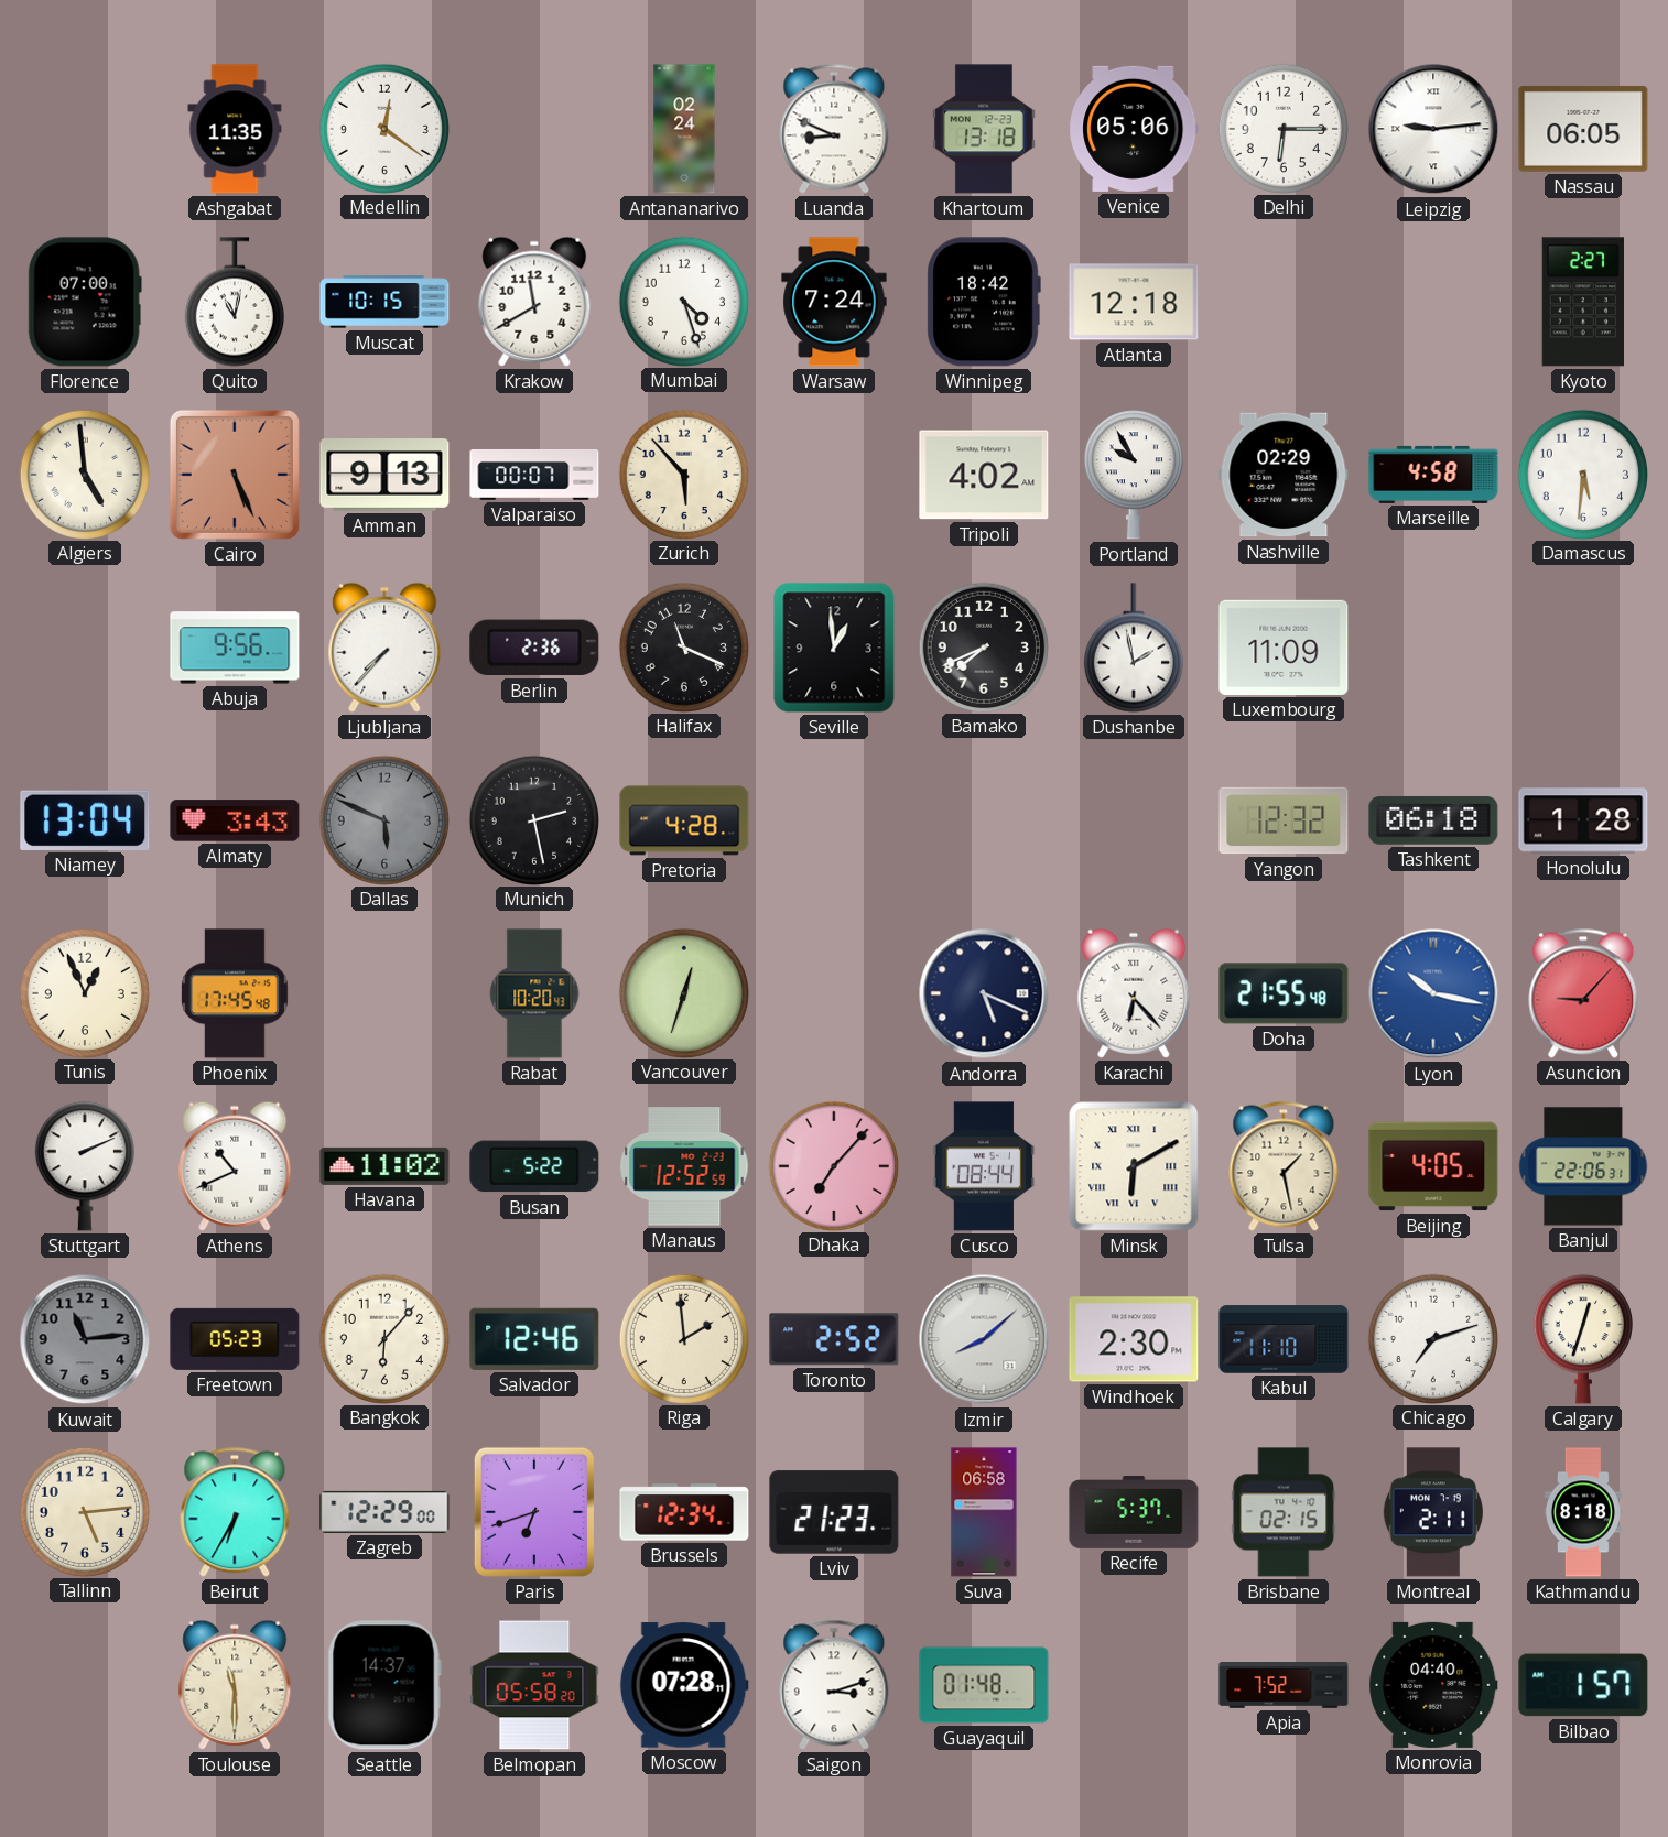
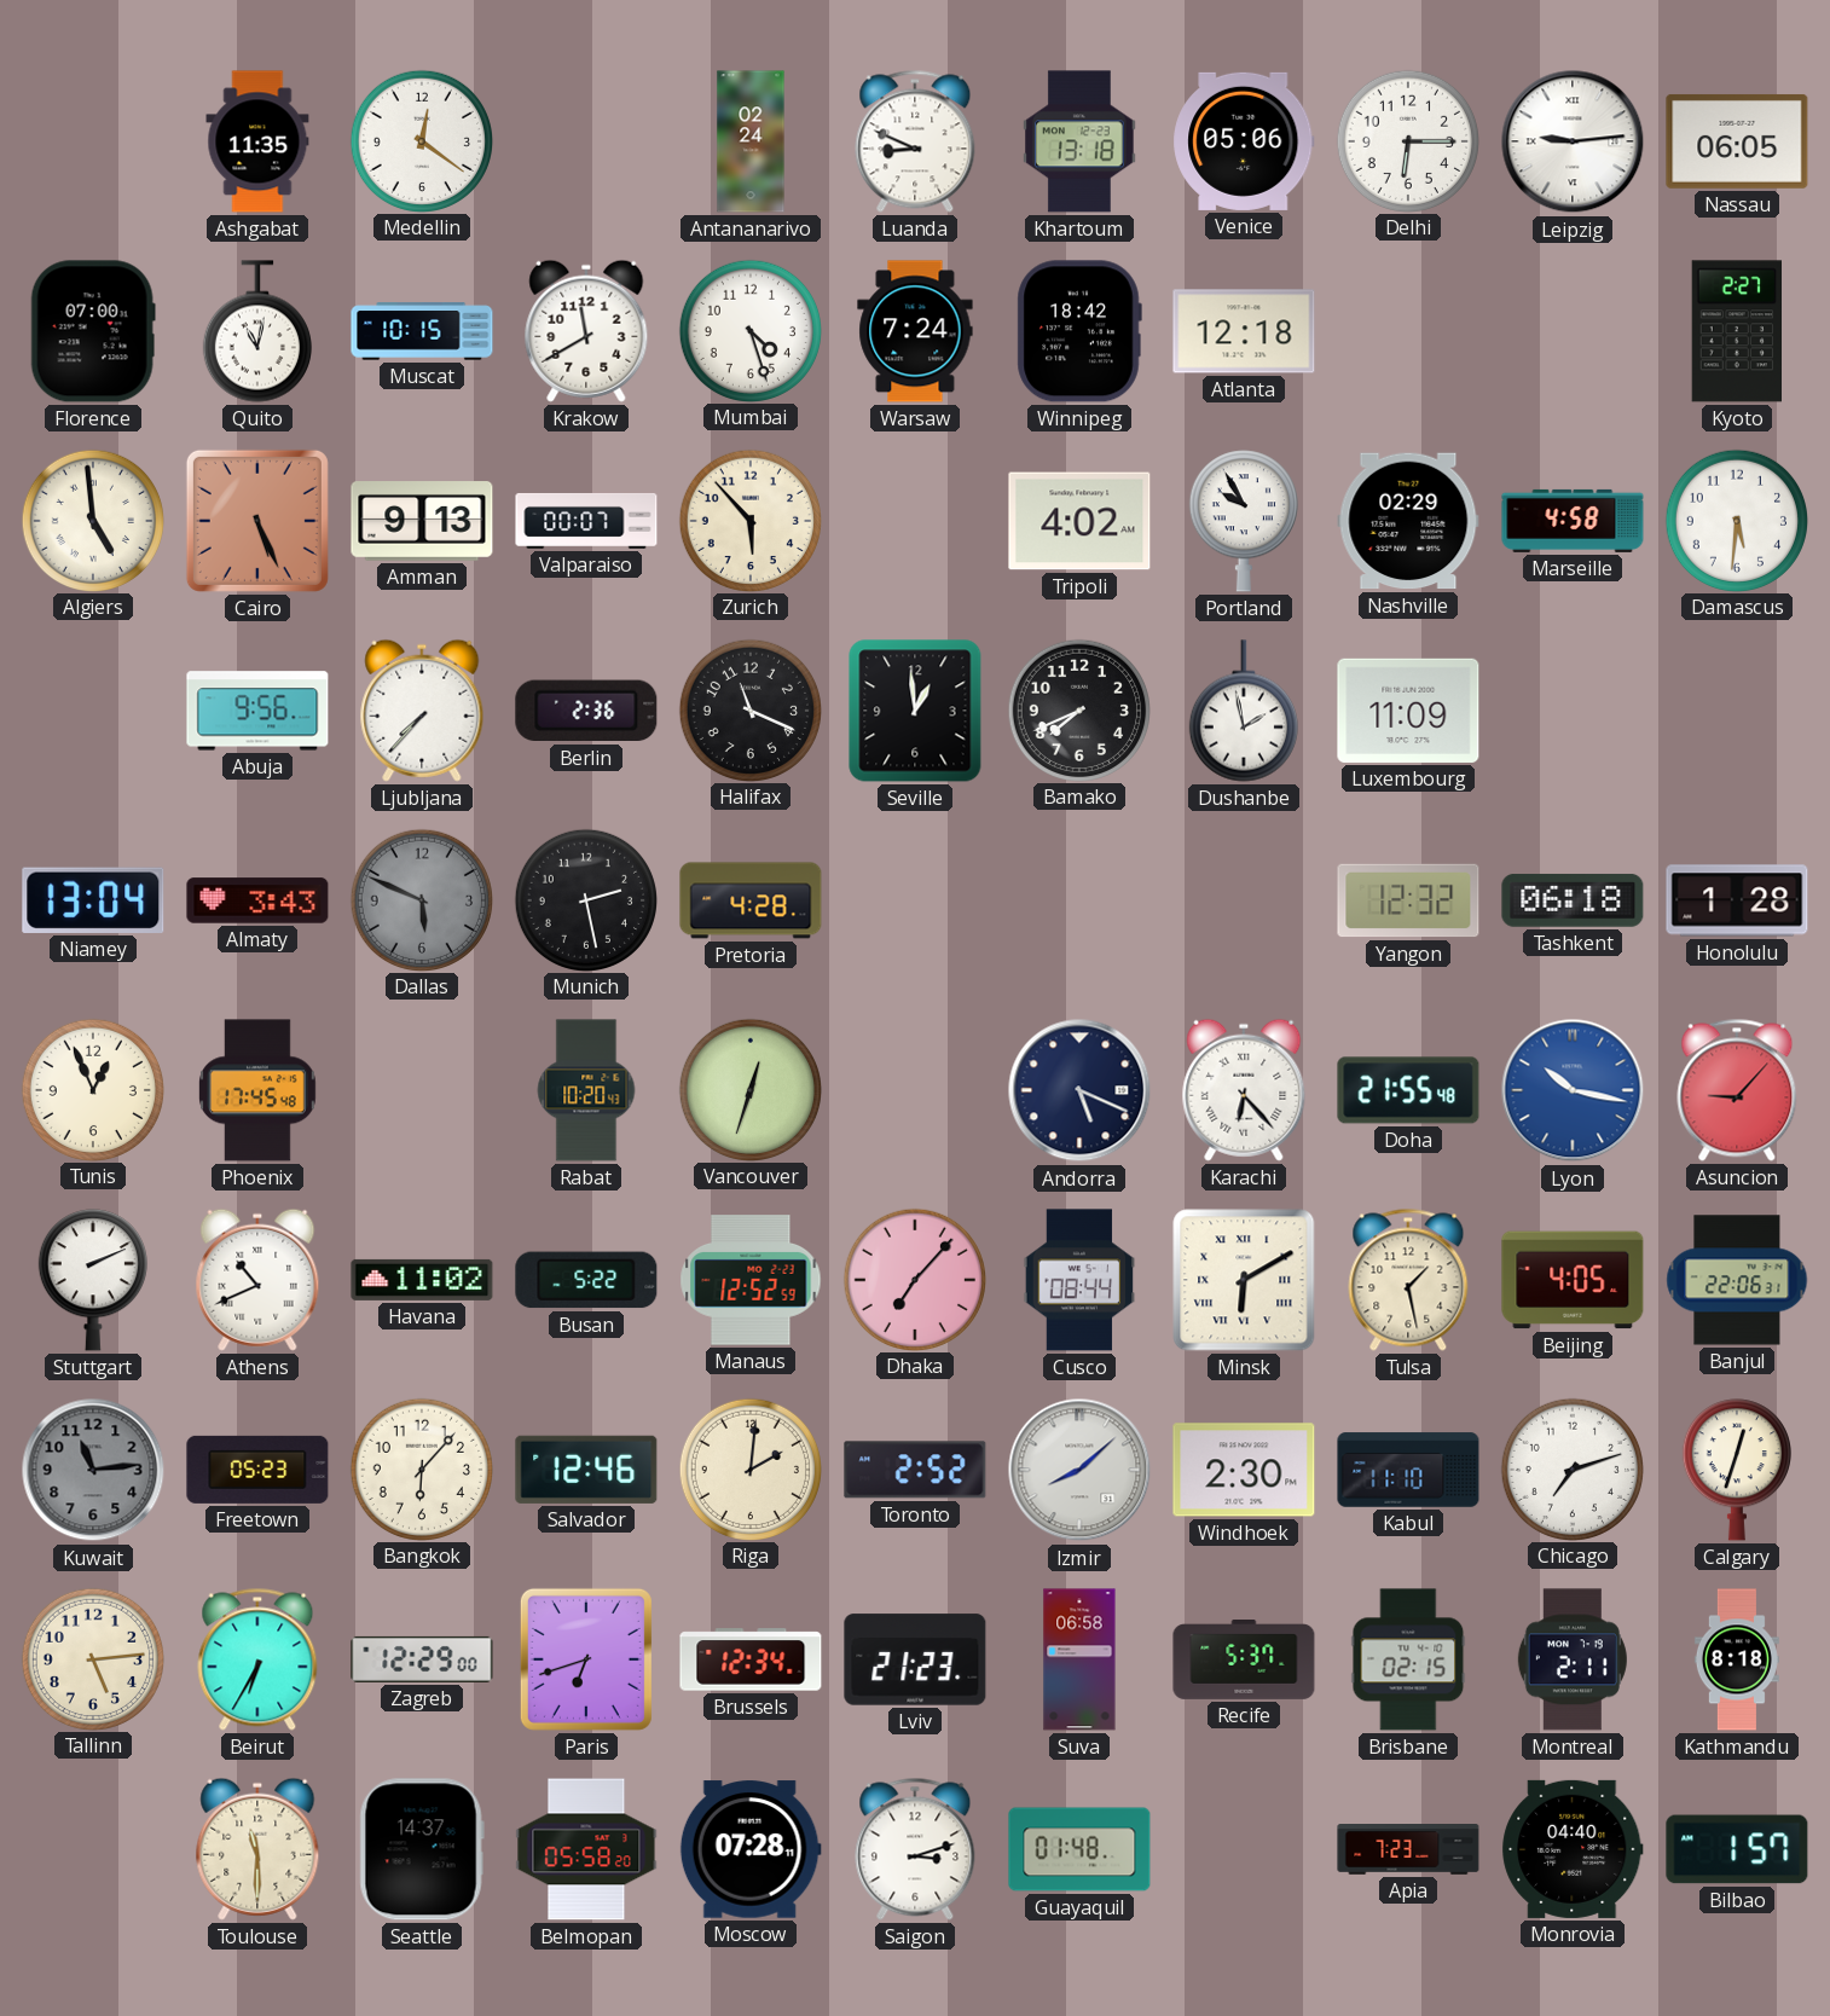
Riga: 1:59 -> 2:01 (749, 1468)
Apia: 7:52 -> 7:23 (1408, 1850)
